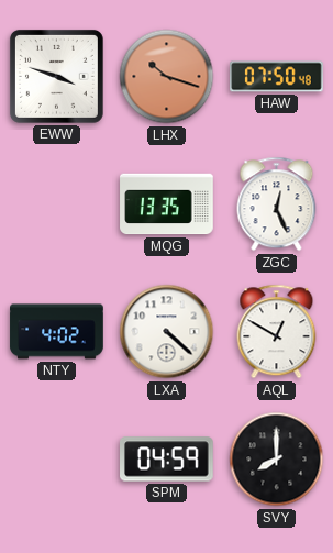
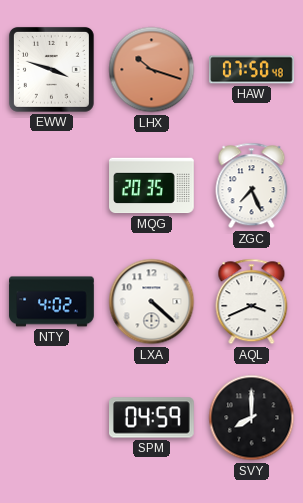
MQG: 13:35 -> 20:35 (152, 186)
ZGC: 12:26 -> 7:26 (252, 186)
AQL: 12:50 -> 3:41 (252, 302)
